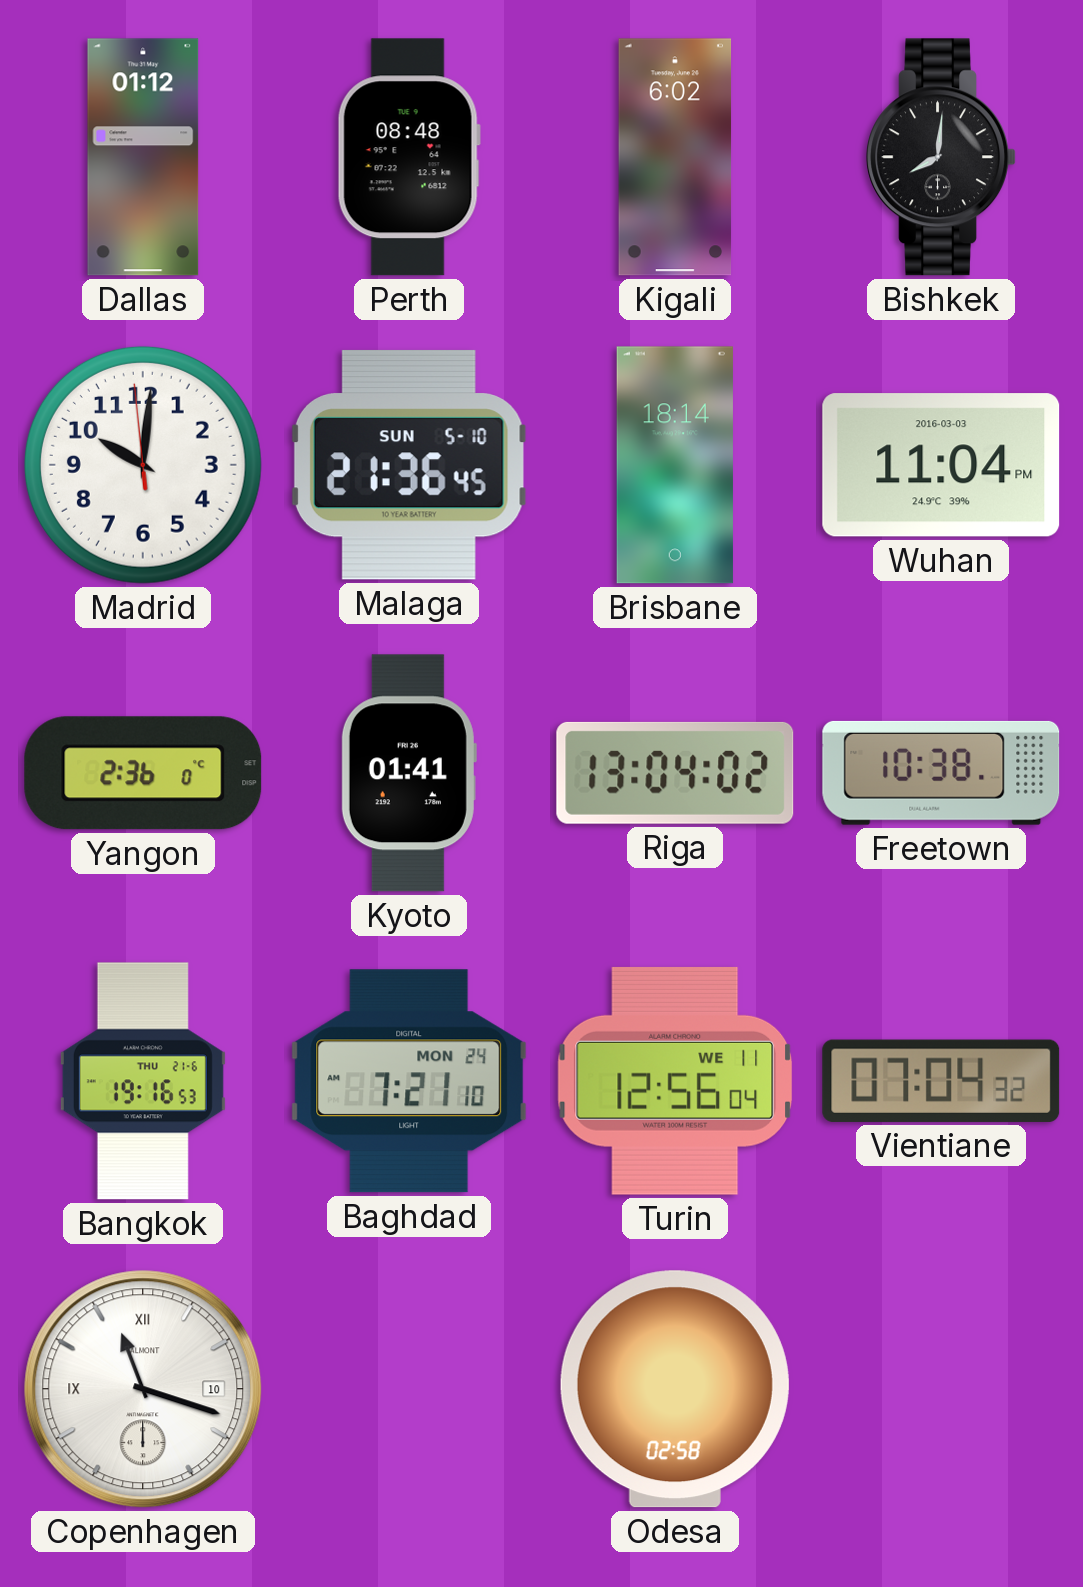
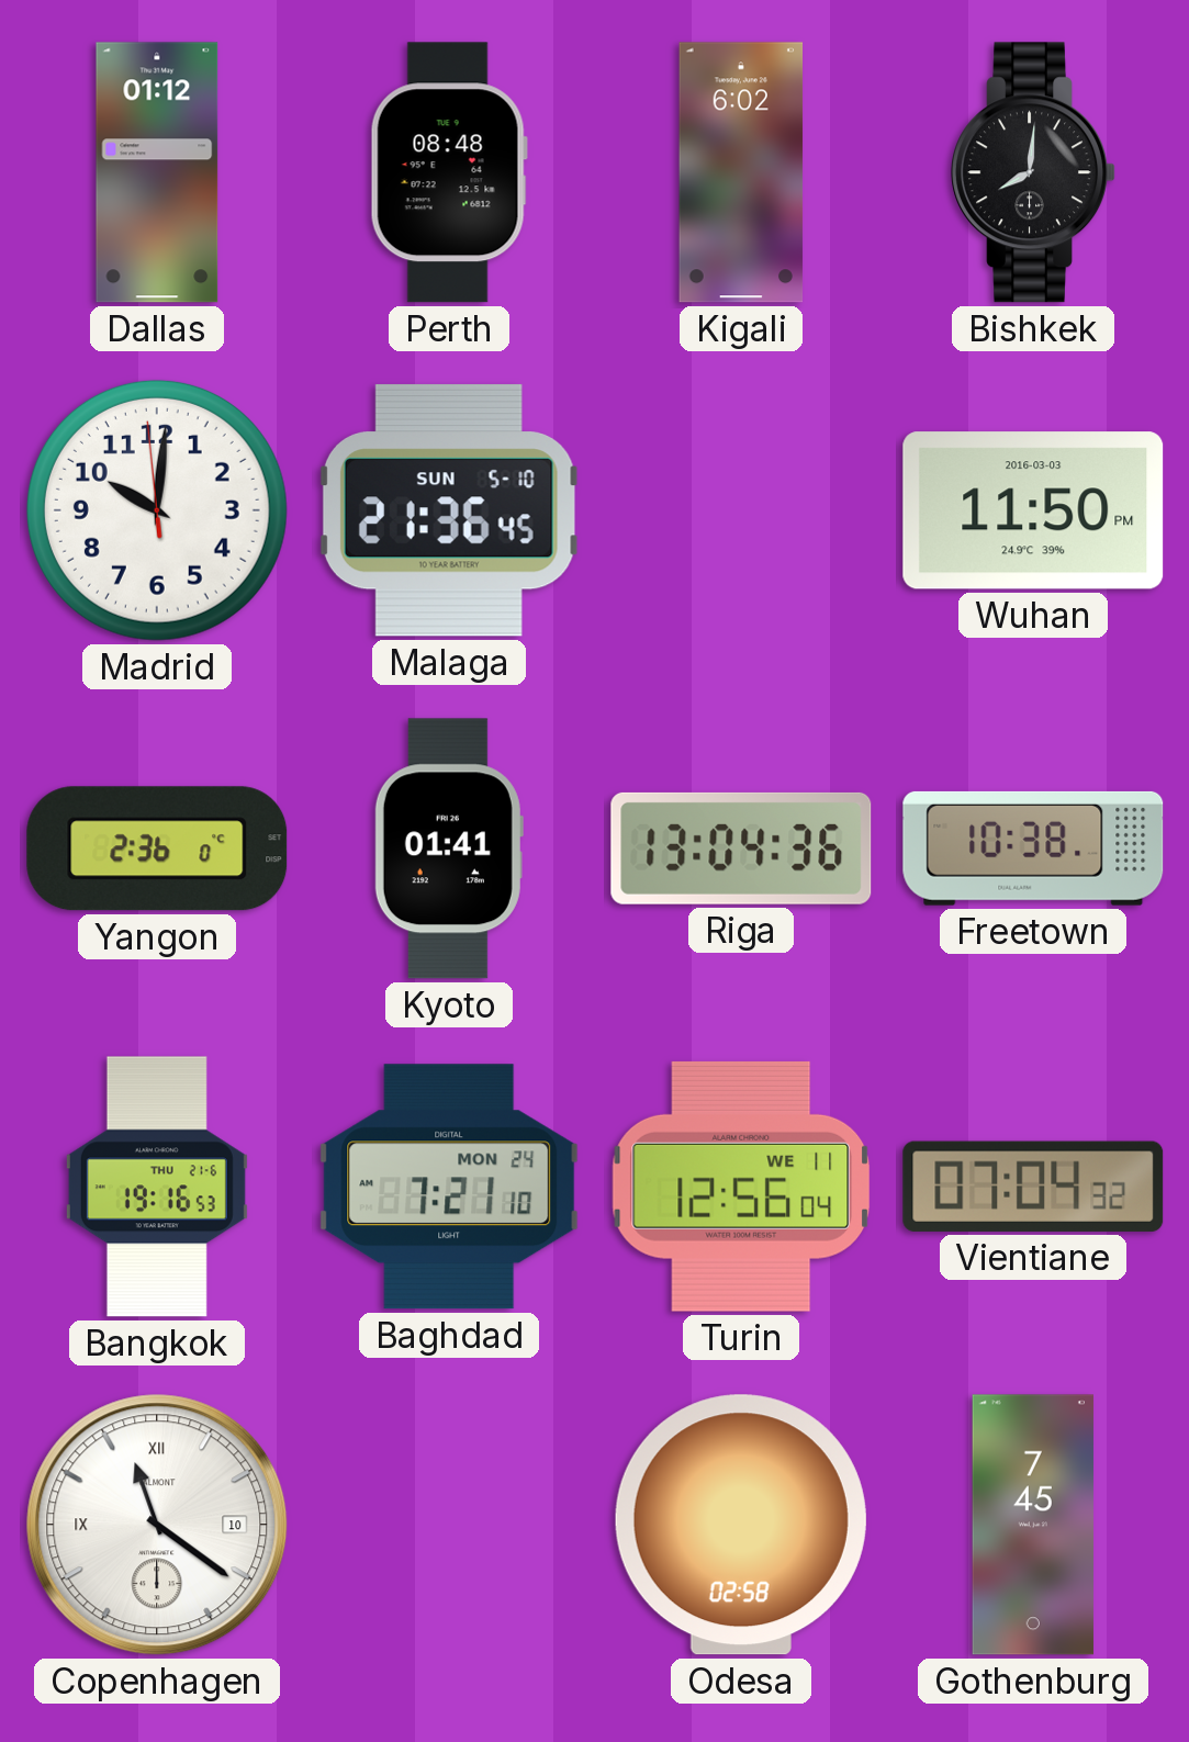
Brisbane: 18:14 -> none (675, 465)
Wuhan: 11:04 -> 11:50 (1033, 510)
Riga: 13:04:02 -> 13:04:36 (741, 848)
Copenhagen: 11:18 -> 11:21 (157, 1525)
Gothenburg: none -> 7:45 (1032, 1525)
